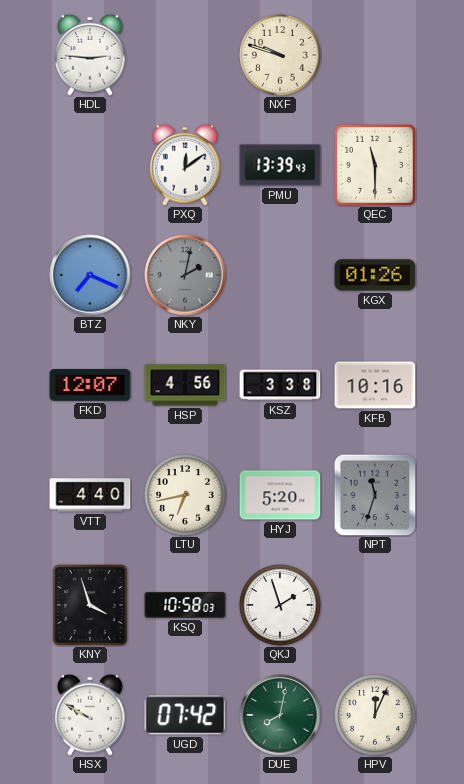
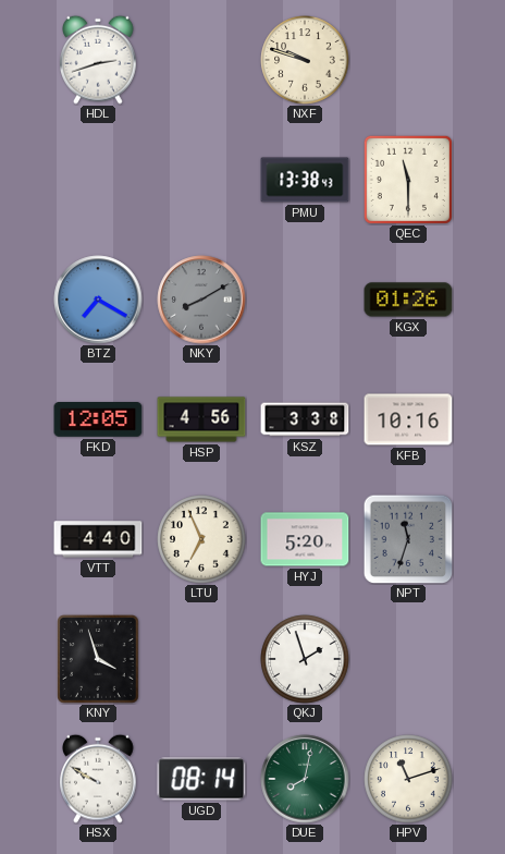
HDL: 2:46 -> 2:42 (98, 60)
PXQ: 12:09 -> none (185, 165)
PMU: 13:39 -> 13:38 (305, 180)
BTZ: 7:19 -> 7:20 (98, 300)
NKY: 2:02 -> 8:10 (201, 300)
FKD: 12:07 -> 12:05 (98, 420)
LTU: 6:43 -> 6:56 (201, 539)
KSQ: 10:58 -> none (185, 605)
UGD: 07:42 -> 08:14 (201, 779)
HPV: 12:04 -> 11:12 (408, 779)
